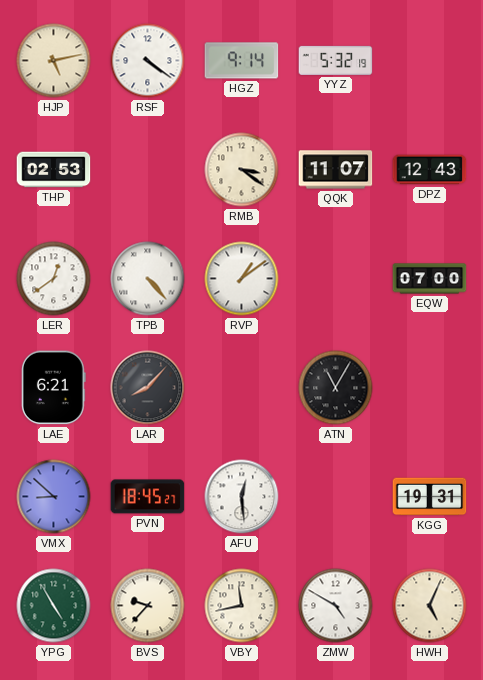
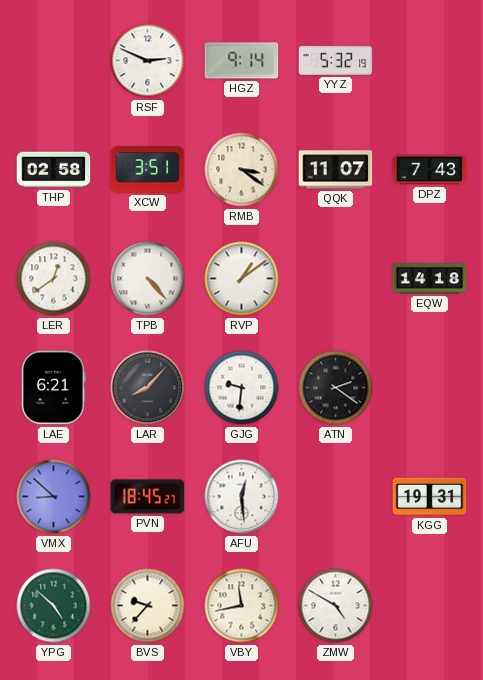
HJP: 5:13 -> none (54, 61)
RSF: 4:21 -> 2:49 (148, 61)
THP: 02:53 -> 02:58 (54, 170)
XCW: none -> 3:51 (148, 170)
DPZ: 12:43 -> 7:43 (430, 170)
EQW: 07:00 -> 14:18 (430, 279)
GJG: none -> 9:31 (242, 388)
ATN: 11:05 -> 2:21 (336, 388)
YPG: 4:55 -> 4:52 (54, 606)
HWH: 5:04 -> none (430, 606)
